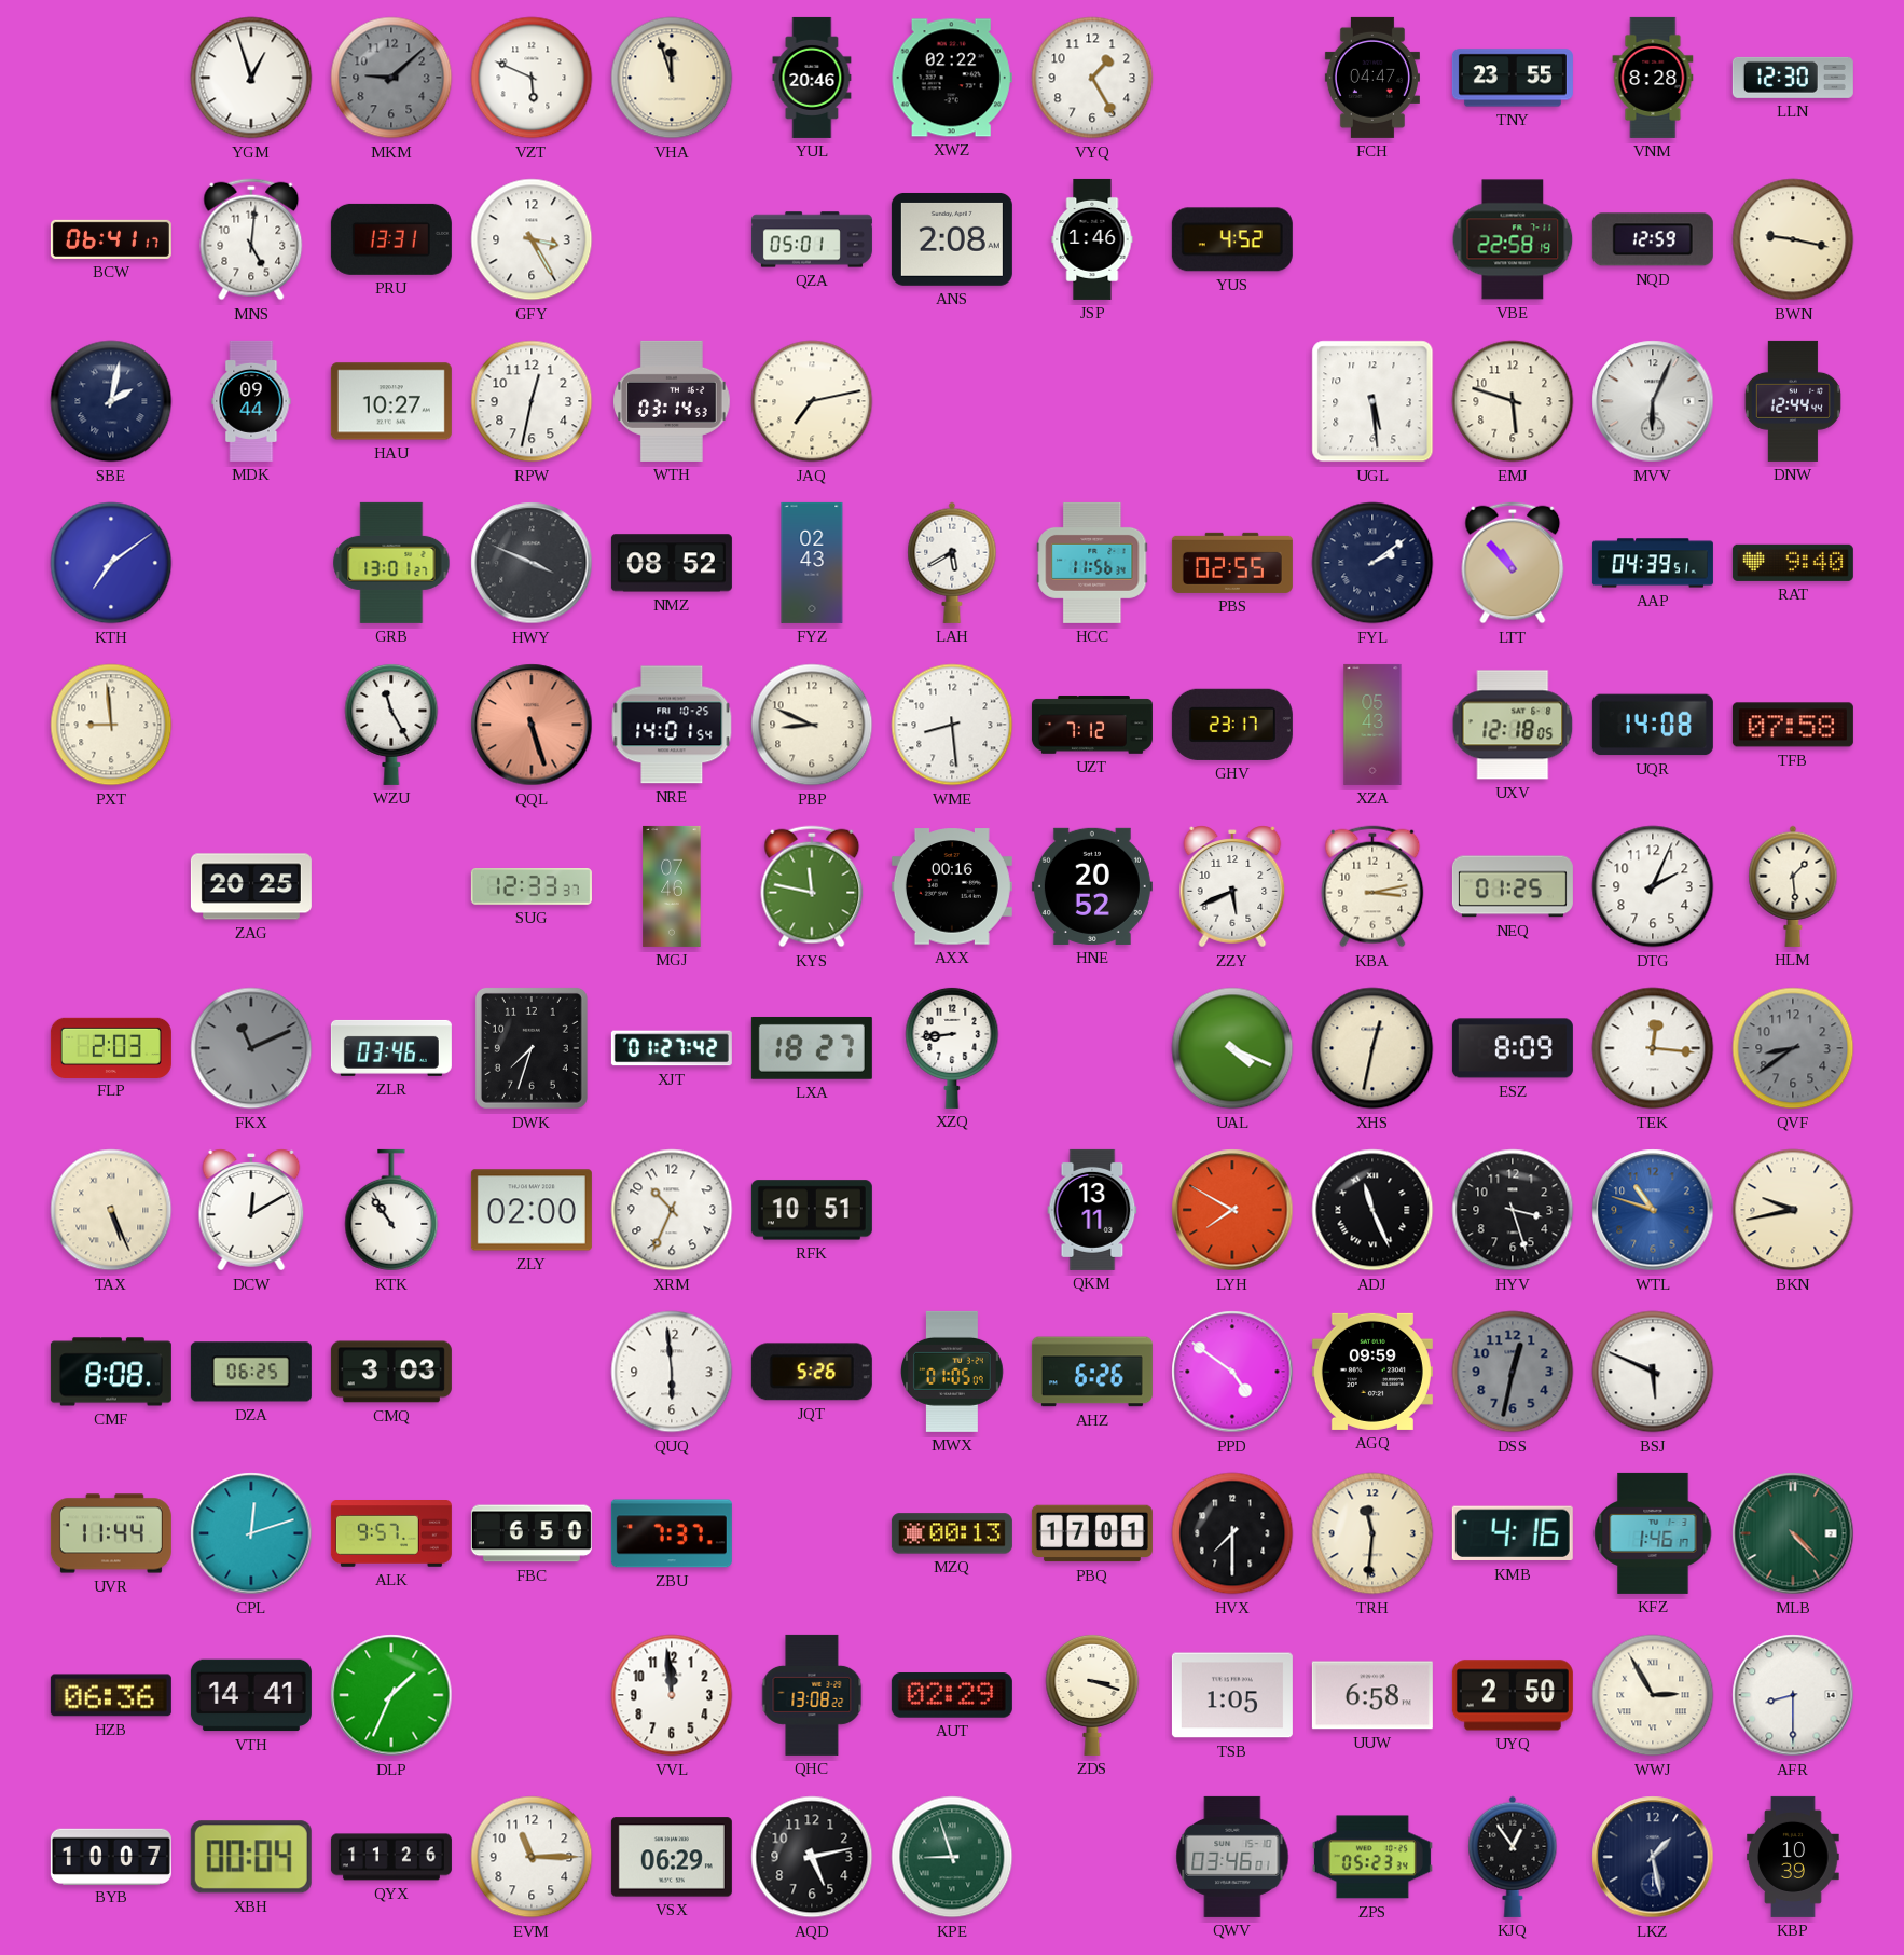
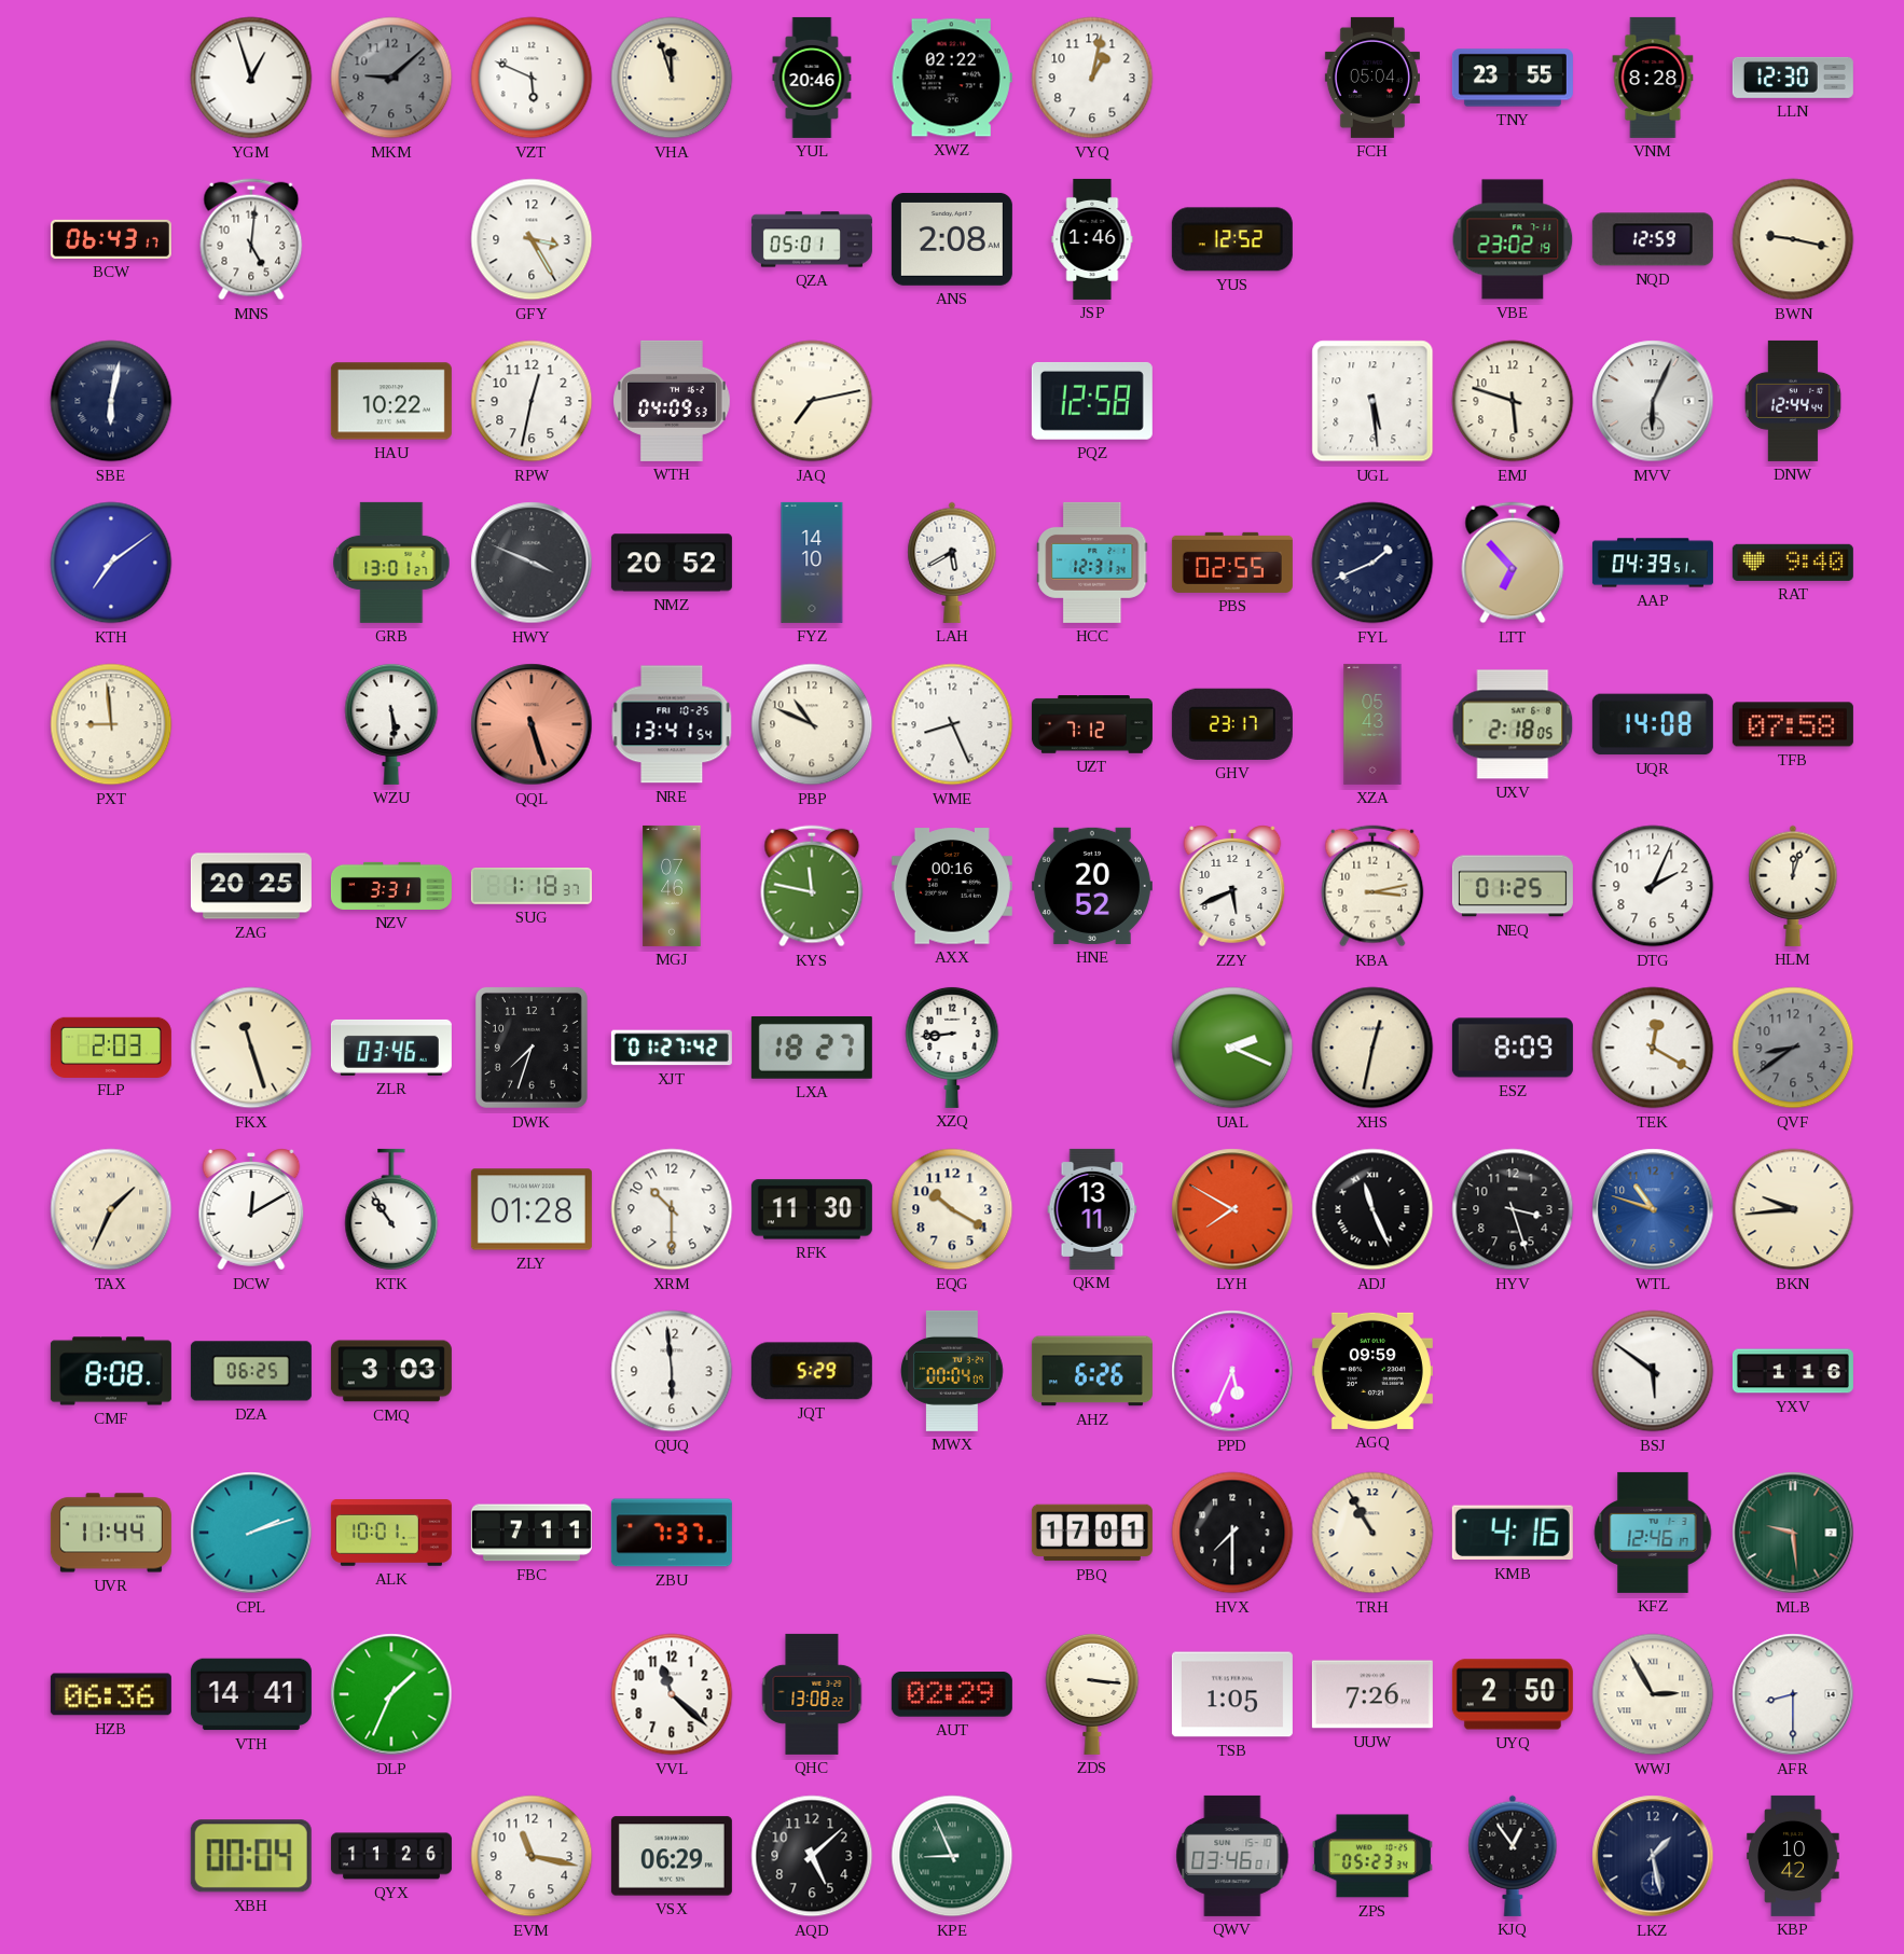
VYQ: 1:25 -> 1:02 (1092, 78)
FCH: 04:47 -> 05:04 (1372, 78)
BCW: 06:41 -> 06:43 (111, 239)
PRU: 13:31 -> none (391, 239)
YUS: 4:52 -> 12:52 (1232, 239)
VBE: 22:58 -> 23:02 (1513, 239)
SBE: 2:02 -> 6:02 (111, 401)
MDK: 09:44 -> none (251, 401)
HAU: 10:27 -> 10:22 (391, 401)
WTH: 03:14 -> 04:09 (673, 401)
PQZ: none -> 12:58 (1092, 401)
NMZ: 08:52 -> 20:52 (672, 563)
FYZ: 02:43 -> 14:10 (812, 563)
HCC: 11:56 -> 12:31 (1092, 563)
FYL: 2:09 -> 1:41 (1372, 563)
LTT: 10:53 -> 6:53 (1513, 563)
WZU: 11:25 -> 5:29 (391, 723)
NRE: 14:01 -> 13:41 (672, 724)
PBP: 8:49 -> 10:49 (812, 724)
WME: 8:29 -> 8:26 (952, 724)
UXV: 12:18 -> 2:18 (1513, 724)
NZV: none -> 3:31 (391, 886)
SUG: 12:33 -> 1:18 (532, 887)
HLM: 1:29 -> 12:03 (1793, 886)
FKX: 11:11 -> 11:27 (251, 1048)
FKX dial: grey -> cream (251, 1048)
UAL: 4:19 -> 2:19 (1232, 1048)
TEK: 12:16 -> 12:20 (1653, 1048)
TAX: 5:26 -> 1:34 (111, 1209)
ZLY: 02:00 -> 01:28 (532, 1209)
XRM: 10:34 -> 10:30 (672, 1209)
RFK: 10:51 -> 11:30 (812, 1209)
EQG: none -> 10:20 (952, 1209)
BKN: 9:43 -> 9:44 (1793, 1209)
JQT: 5:26 -> 5:29 (812, 1371)
MWX: 01:05 -> 00:04 (953, 1371)
PPD: 4:51 -> 5:34 (1232, 1371)
DSS: 12:32 -> none (1513, 1372)
BSJ: 5:49 -> 5:51 (1653, 1371)
YXV: none -> 1:16 (1793, 1371)
CPL: 12:12 -> 2:12 (251, 1533)
ALK: 9:57 -> 10:01 (391, 1534)
FBC: 6:50 -> 7:11 (532, 1533)
MZQ: 00:13 -> none (952, 1533)
TRH: 11:31 -> 10:55 (1372, 1533)
KFZ: 1:46 -> 12:46 (1653, 1533)
MLB: 4:23 -> 9:29 (1793, 1533)
VVL: 11:59 -> 11:22 (672, 1694)
ZDS: 3:18 -> 3:16 (1092, 1693)
UUW: 6:58 -> 7:26 (1372, 1694)
BYB: 10:07 -> none (111, 1856)
EVM: 11:15 -> 11:17 (532, 1856)
AQD: 5:13 -> 5:08 (812, 1856)
KPE: 8:57 -> 8:56 (952, 1856)
KBP: 10:39 -> 10:42 (1793, 1856)
